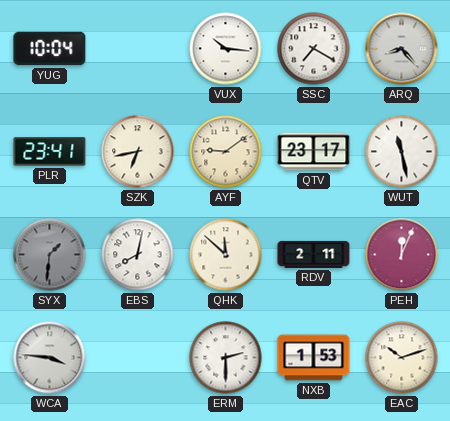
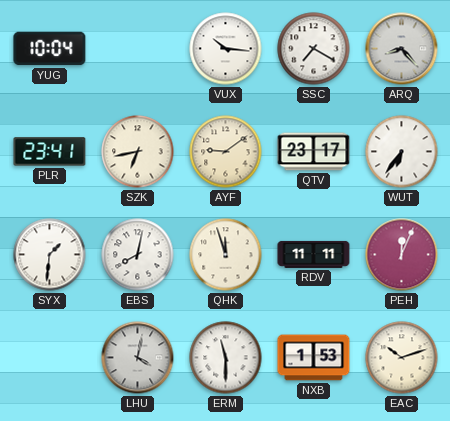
WUT: 11:28 -> 6:36 (402, 152)
SYX dial: grey -> white (50, 255)
QHK: 11:52 -> 11:57 (226, 255)
RDV: 2:11 -> 11:11 (314, 254)
WCA: 3:46 -> none (50, 358)
LHU: none -> 4:02 (138, 358)
ERM: 2:30 -> 11:30 (226, 358)
